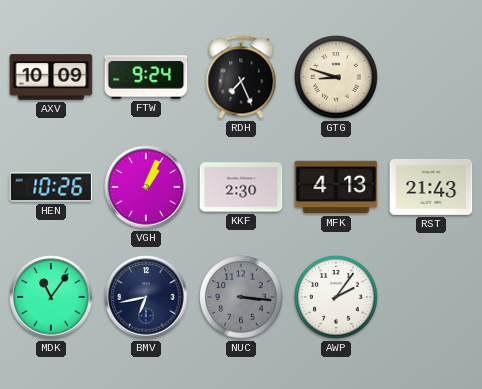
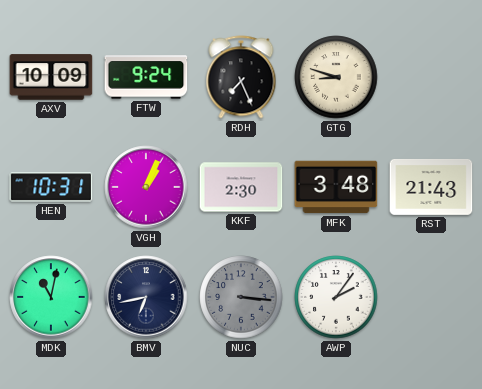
HEN: 10:26 -> 10:31 (51, 187)
MFK: 4:13 -> 3:48 (336, 187)
MDK: 11:06 -> 11:02 (51, 297)
